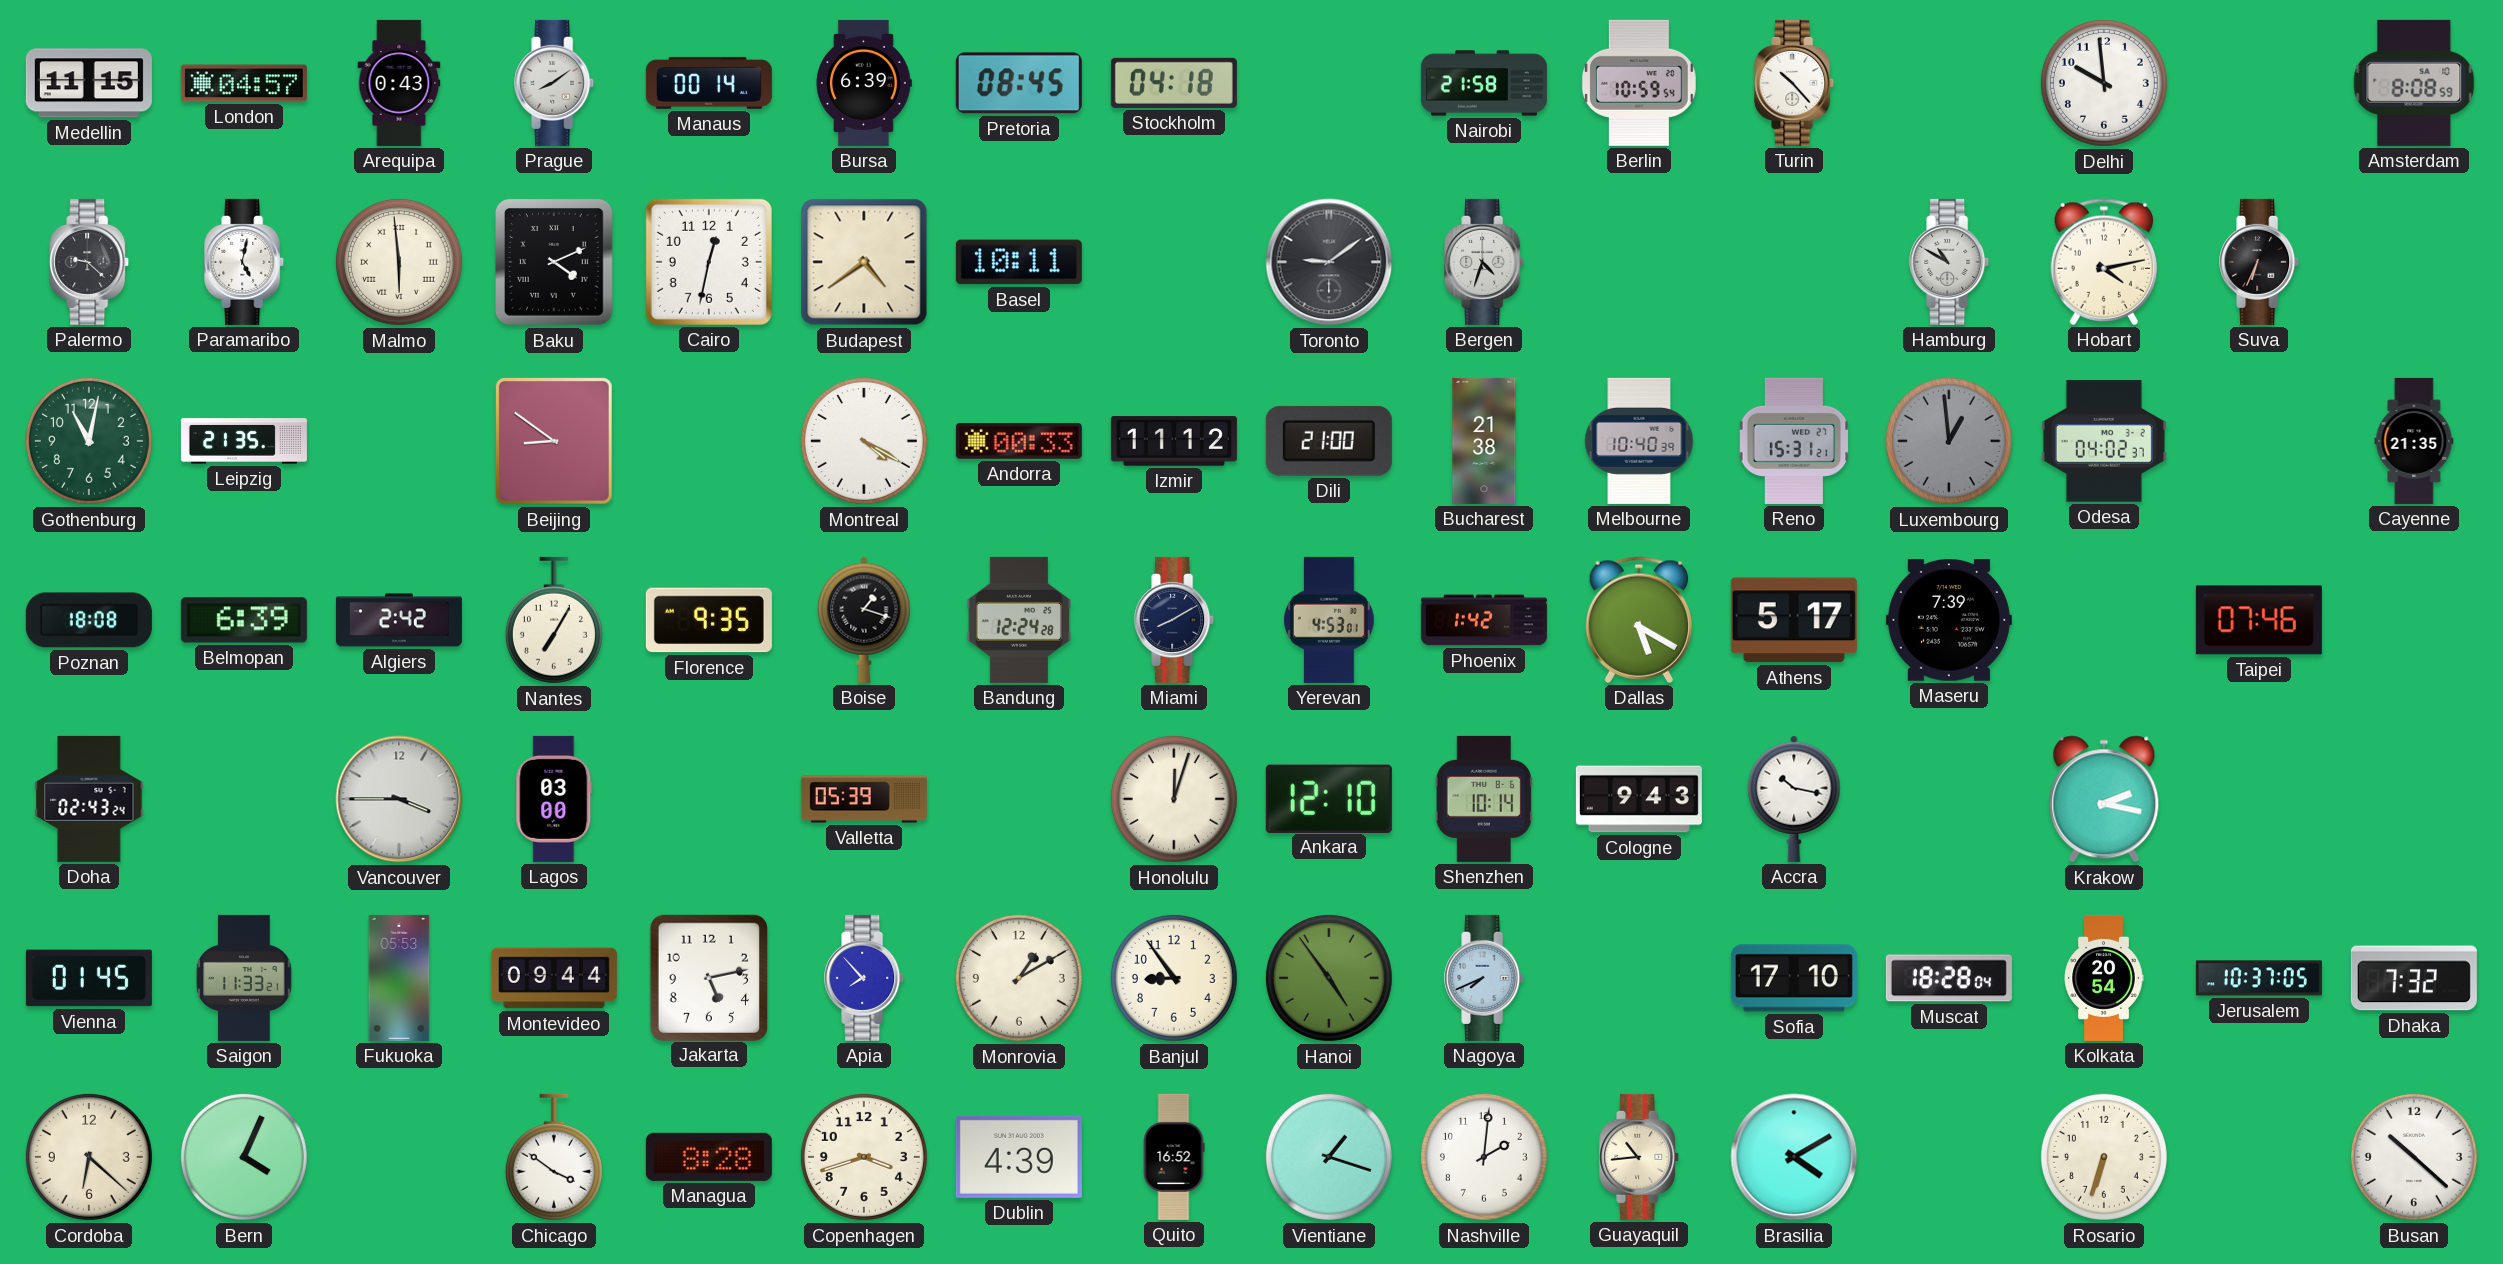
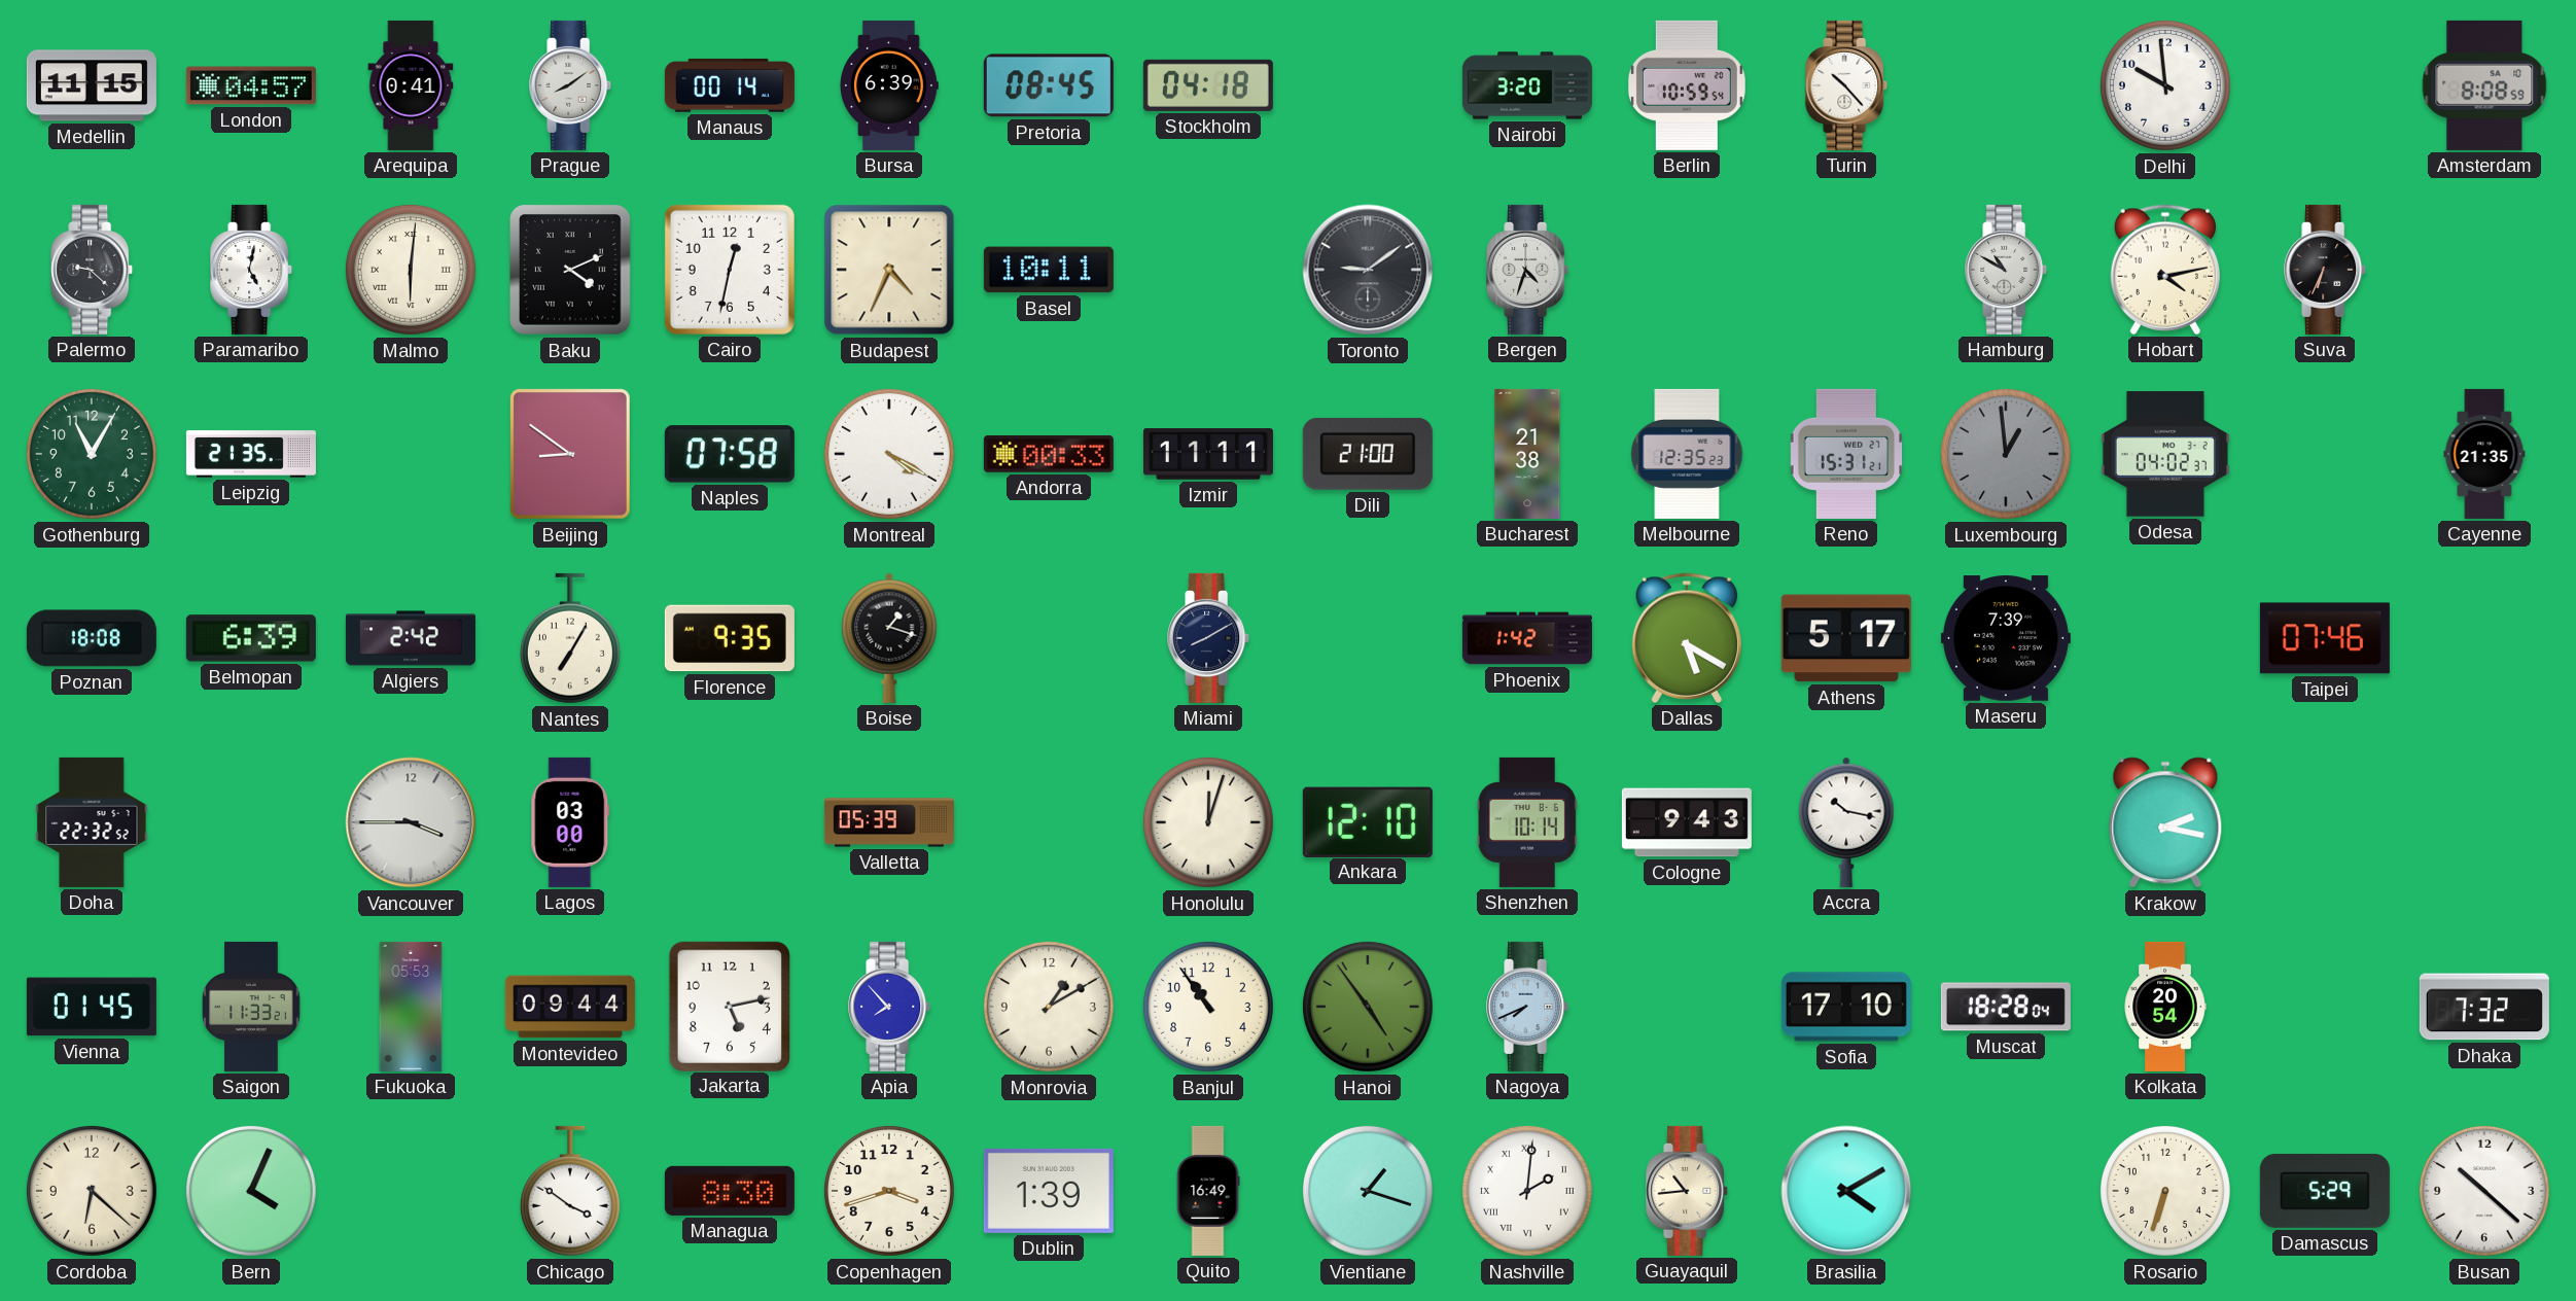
Arequipa: 0:43 -> 0:41 (411, 85)
Nairobi: 21:58 -> 3:20 (1527, 85)
Malmo: 5:59 -> 6:01 (411, 270)
Budapest: 4:39 -> 4:34 (889, 270)
Gothenburg: 11:02 -> 11:05 (92, 454)
Naples: none -> 07:58 (730, 454)
Izmir: 11:12 -> 11:11 (1208, 454)
Melbourne: 10:40 -> 12:35 (1687, 454)
Bandung: 12:24 -> none (1019, 620)
Yerevan: 4:53 -> none (1330, 620)
Doha: 02:43 -> 22:32 (92, 822)
Banjul: 8:54 -> 10:54 (1208, 1007)
Jerusalem: 10:37 -> none (2259, 978)
Managua: 8:28 -> 8:30 (730, 1191)
Dublin: 4:39 -> 1:39 (1049, 1191)
Quito: 16:52 -> 16:49 (1208, 1191)
Nashville numerals: Arabic -> Roman (1527, 1191)
Damascus: none -> 5:29 (2325, 1191)
